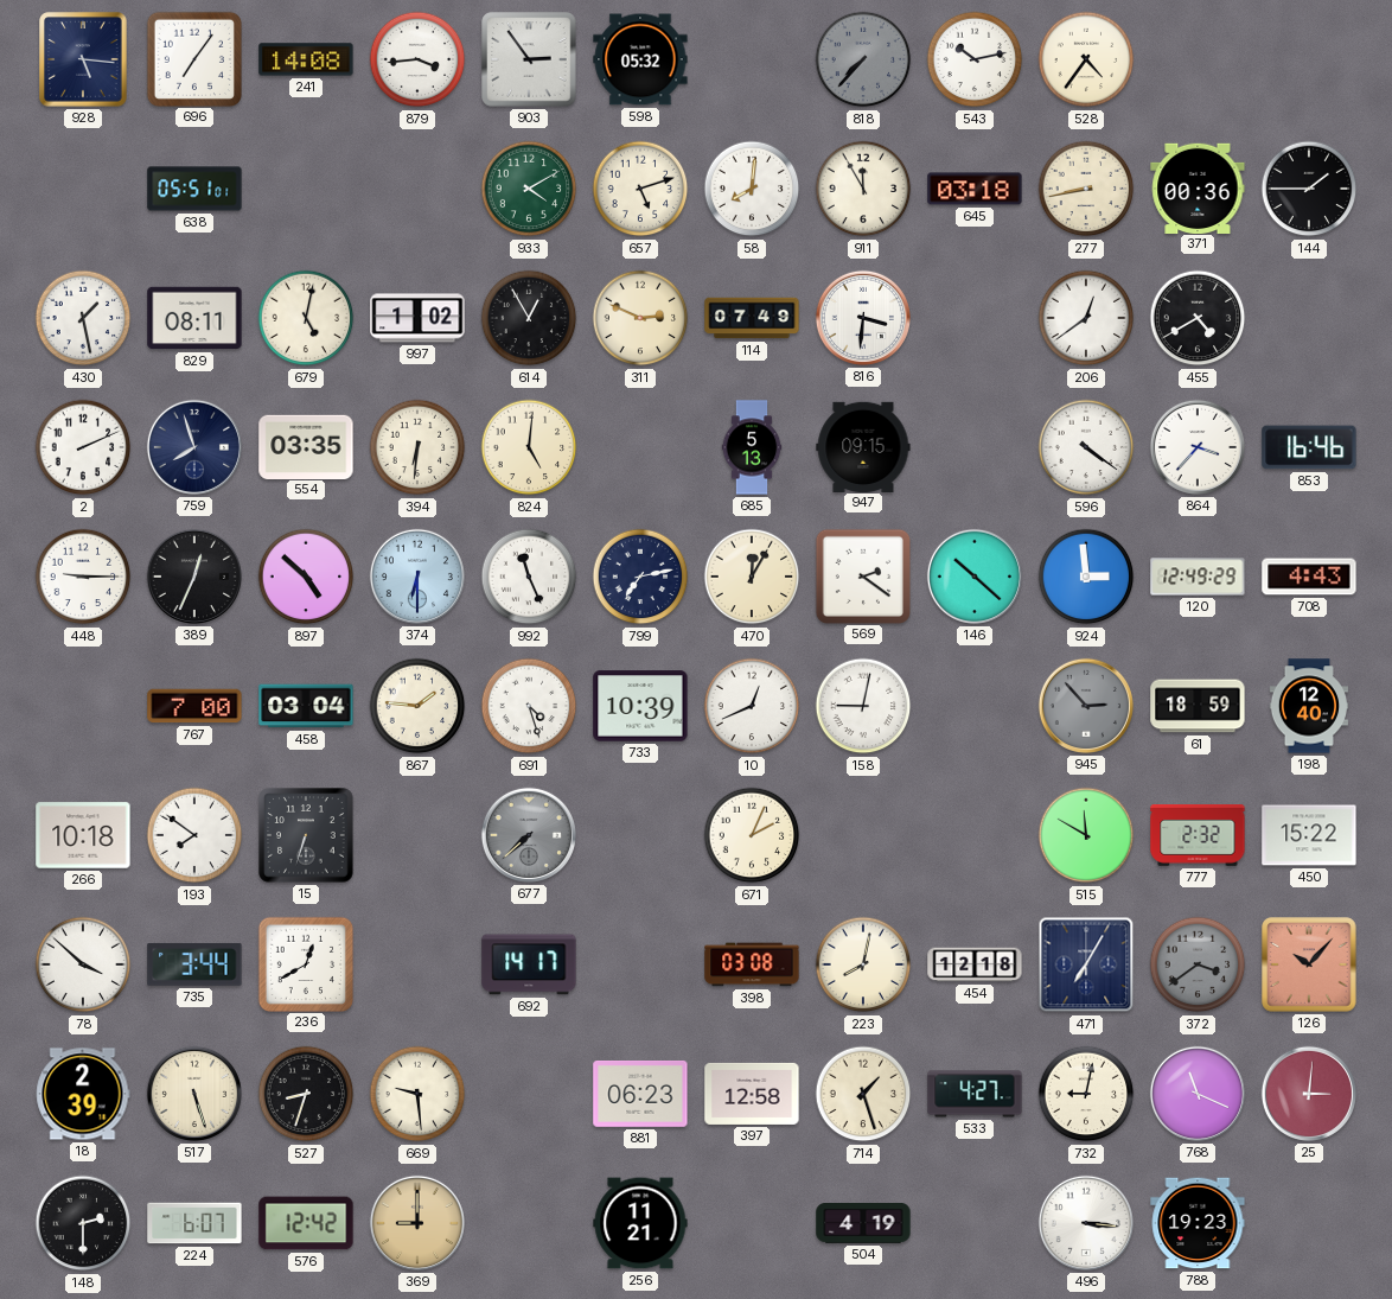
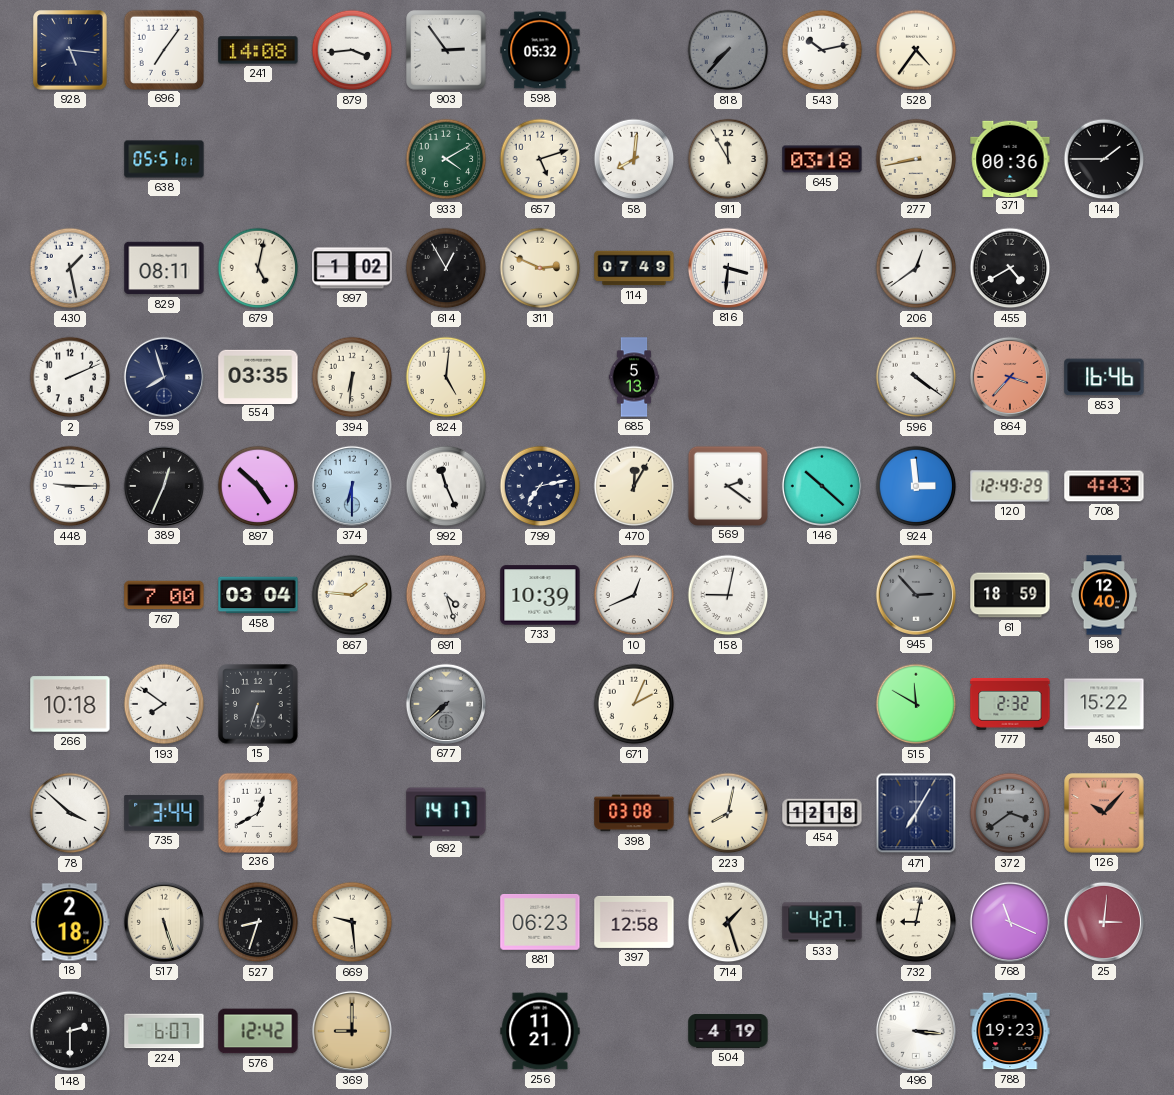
947: 09:15 -> none (863, 446)
864 dial: white -> salmon (1010, 377)
18: 2:39 -> 2:18 (70, 922)
